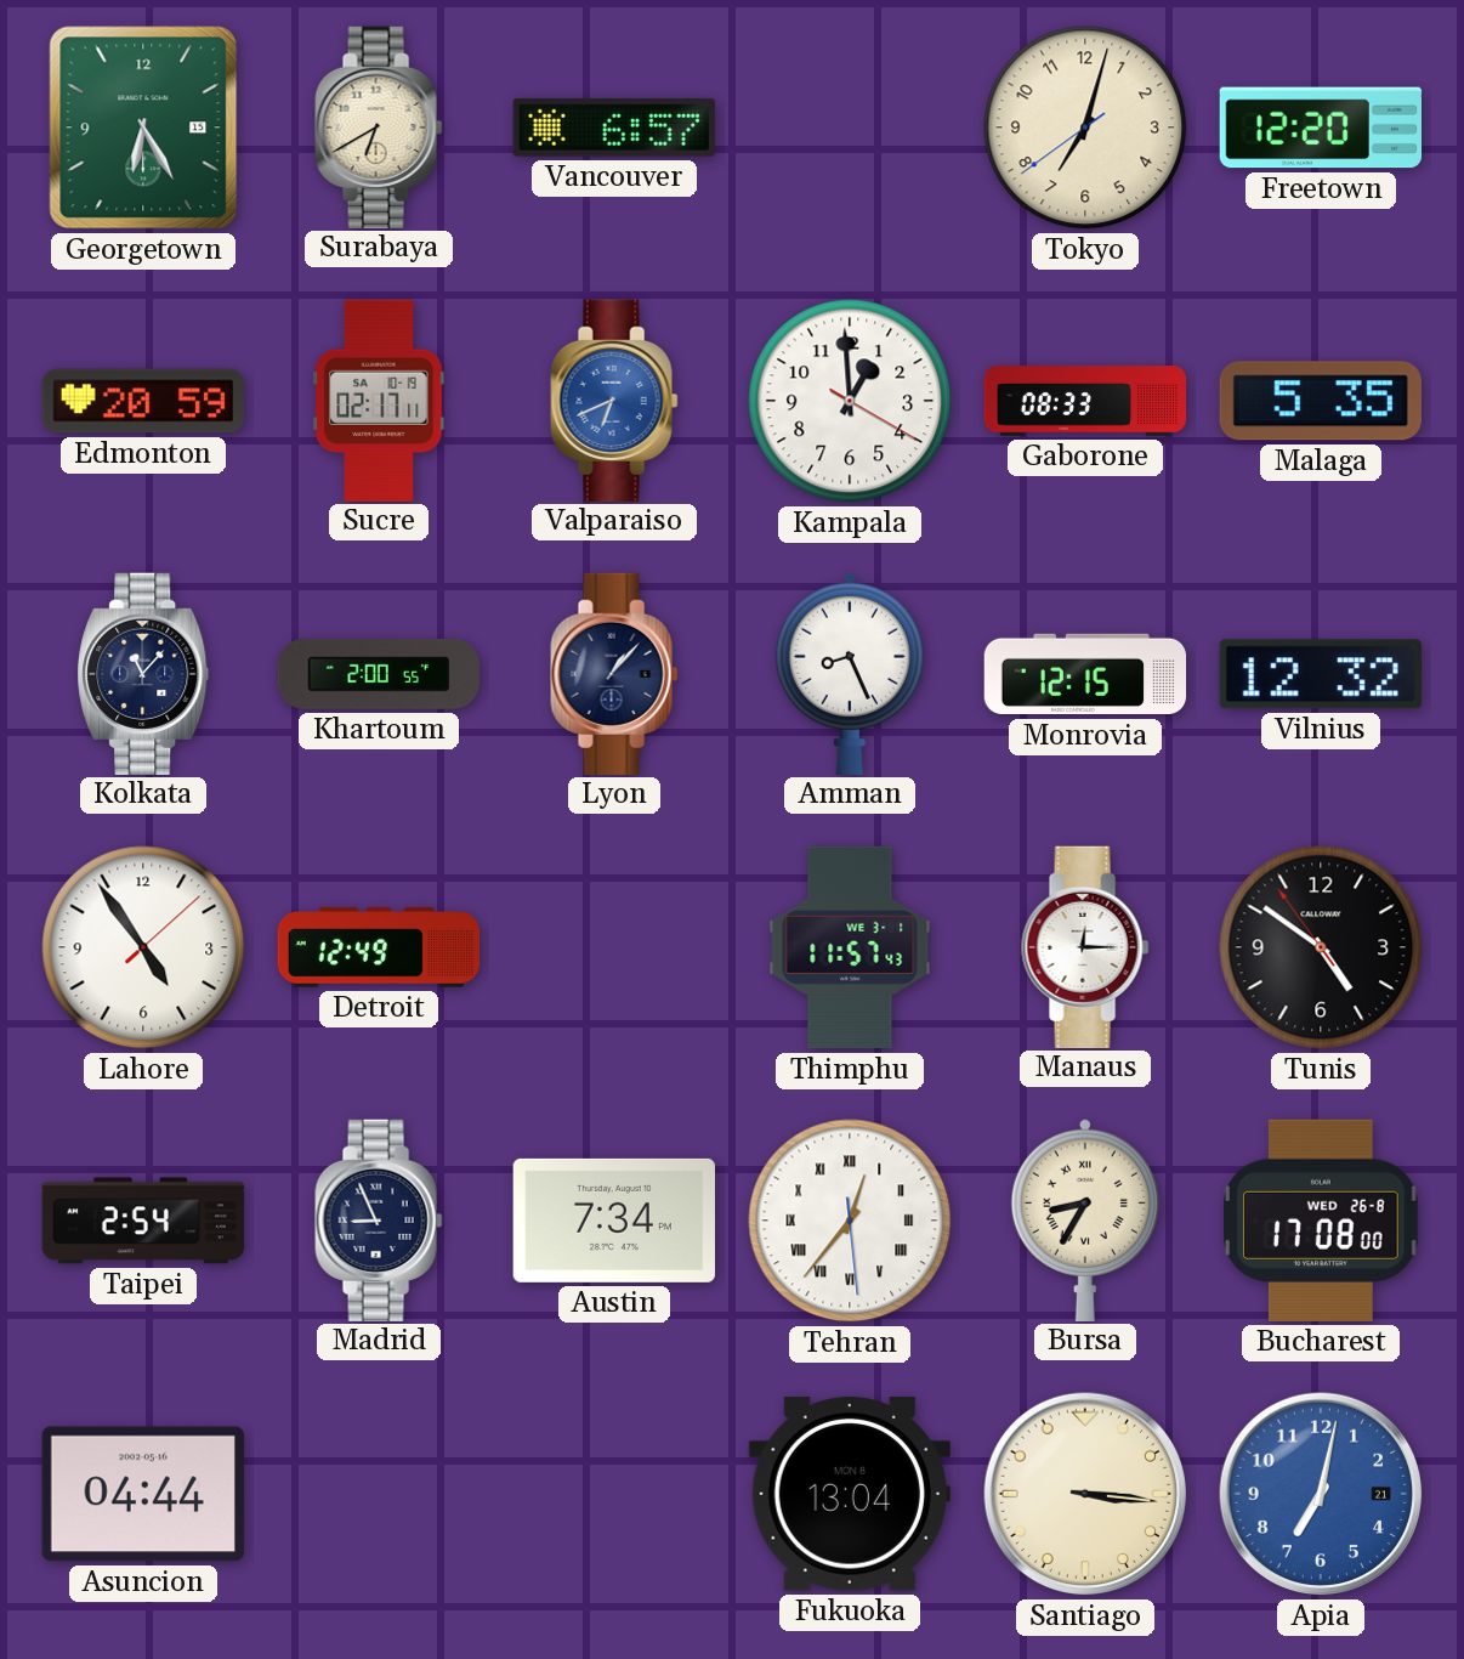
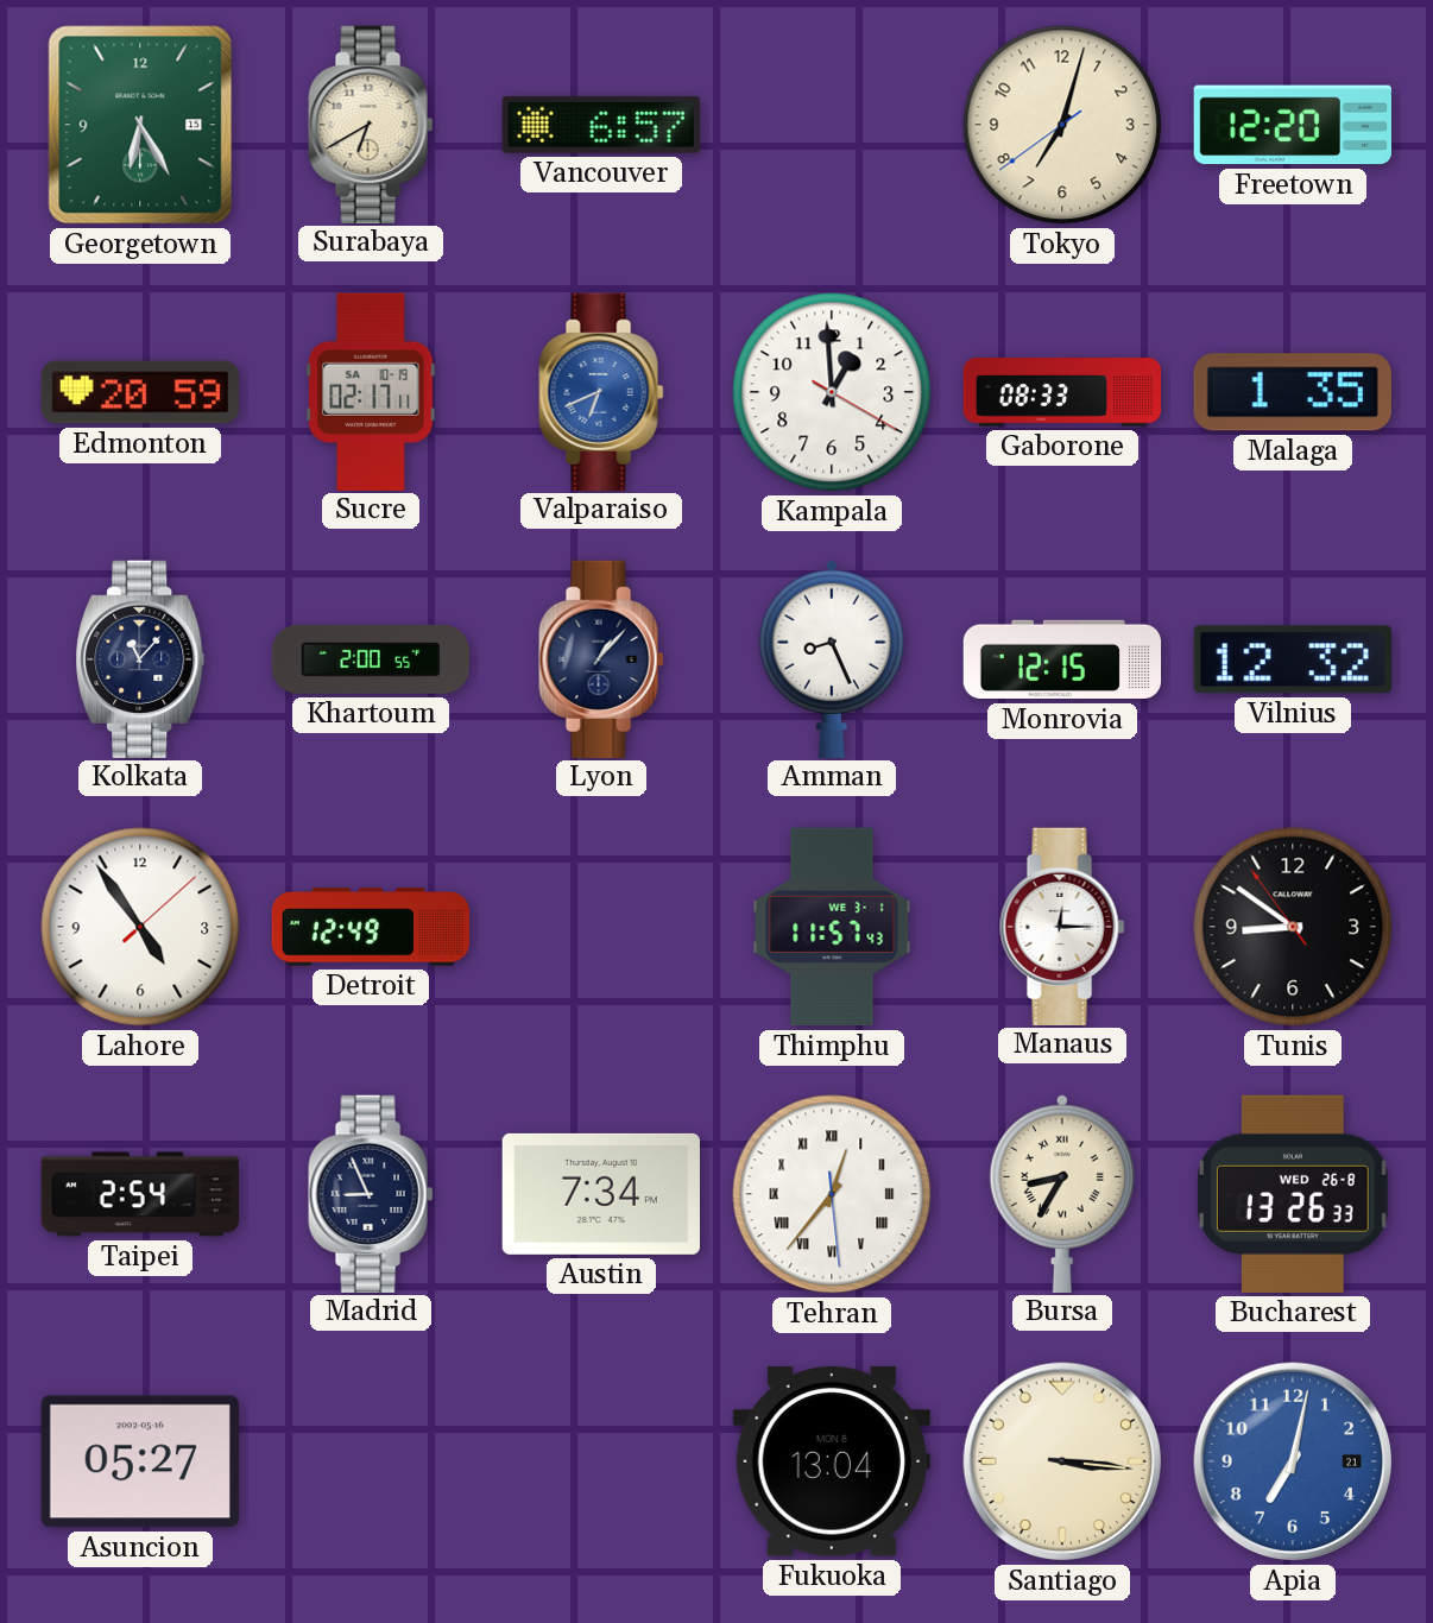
Malaga: 5:35 -> 1:35 (1293, 392)
Tunis: 4:50 -> 8:50 (1293, 927)
Bucharest: 17:08 -> 13:26 (1293, 1194)
Asuncion: 04:44 -> 05:27 (140, 1461)
